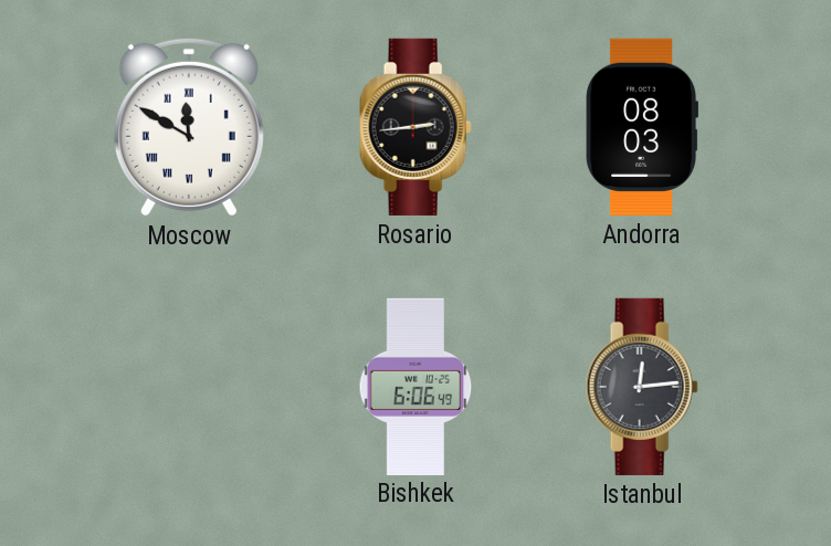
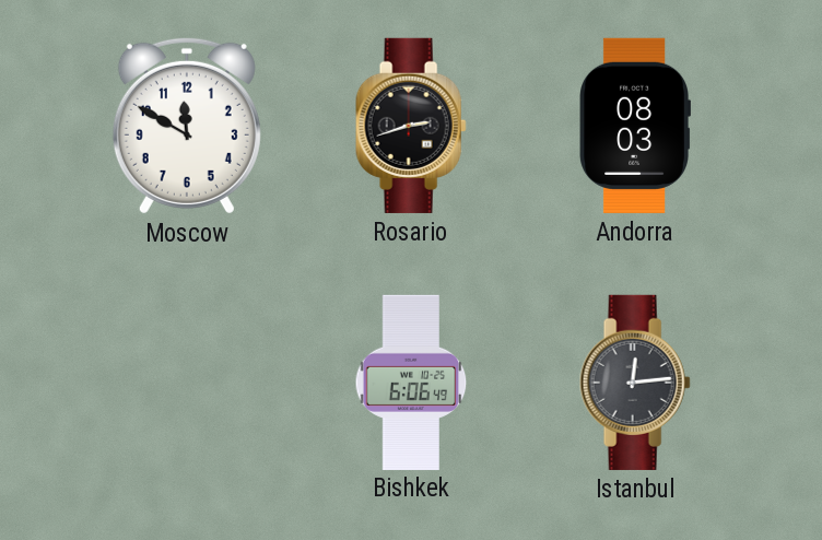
Moscow numerals: Roman -> Arabic (187, 126)
Rosario: 2:44 -> 2:42 (411, 126)
